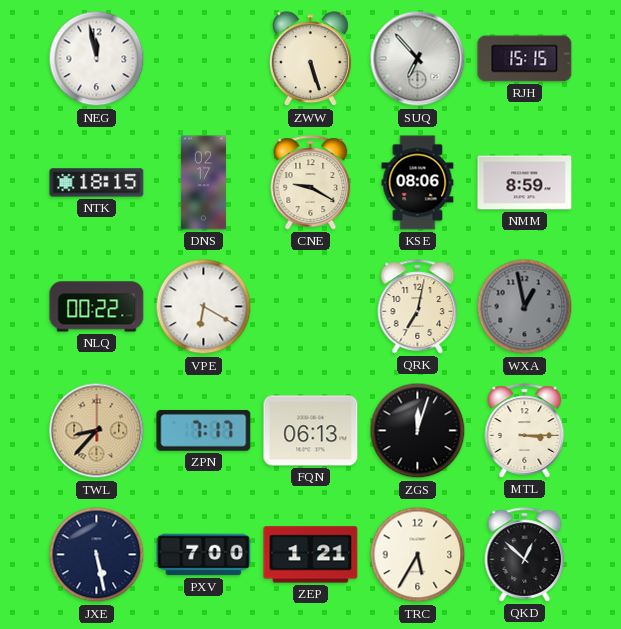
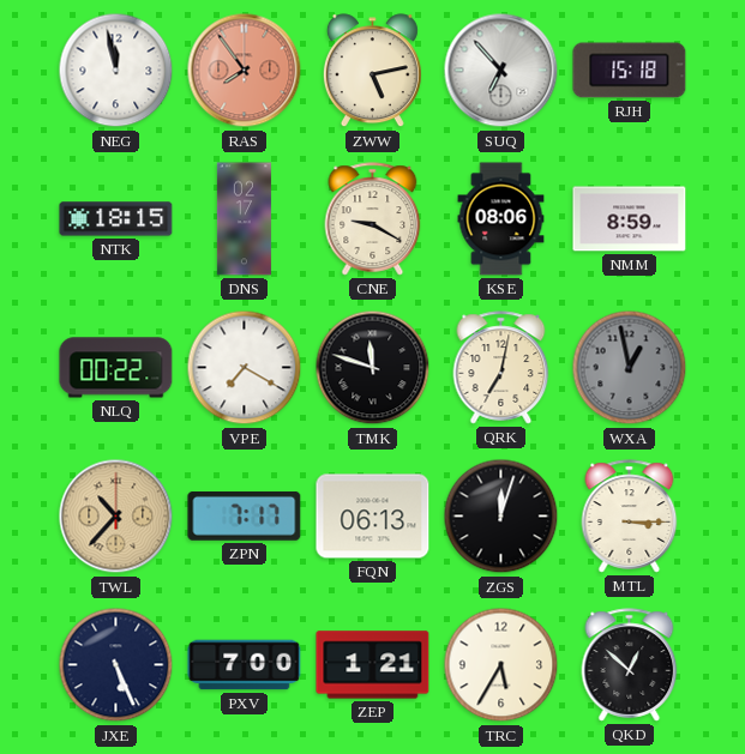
RAS: none -> 7:54 (245, 71)
ZWW: 5:27 -> 5:13 (372, 71)
RJH: 15:15 -> 15:18 (630, 71)
VPE: 6:20 -> 7:20 (245, 368)
TMK: none -> 11:48 (373, 368)
TWL: 8:37 -> 10:37 (116, 517)
JXE: 5:28 -> 5:26 (116, 665)
